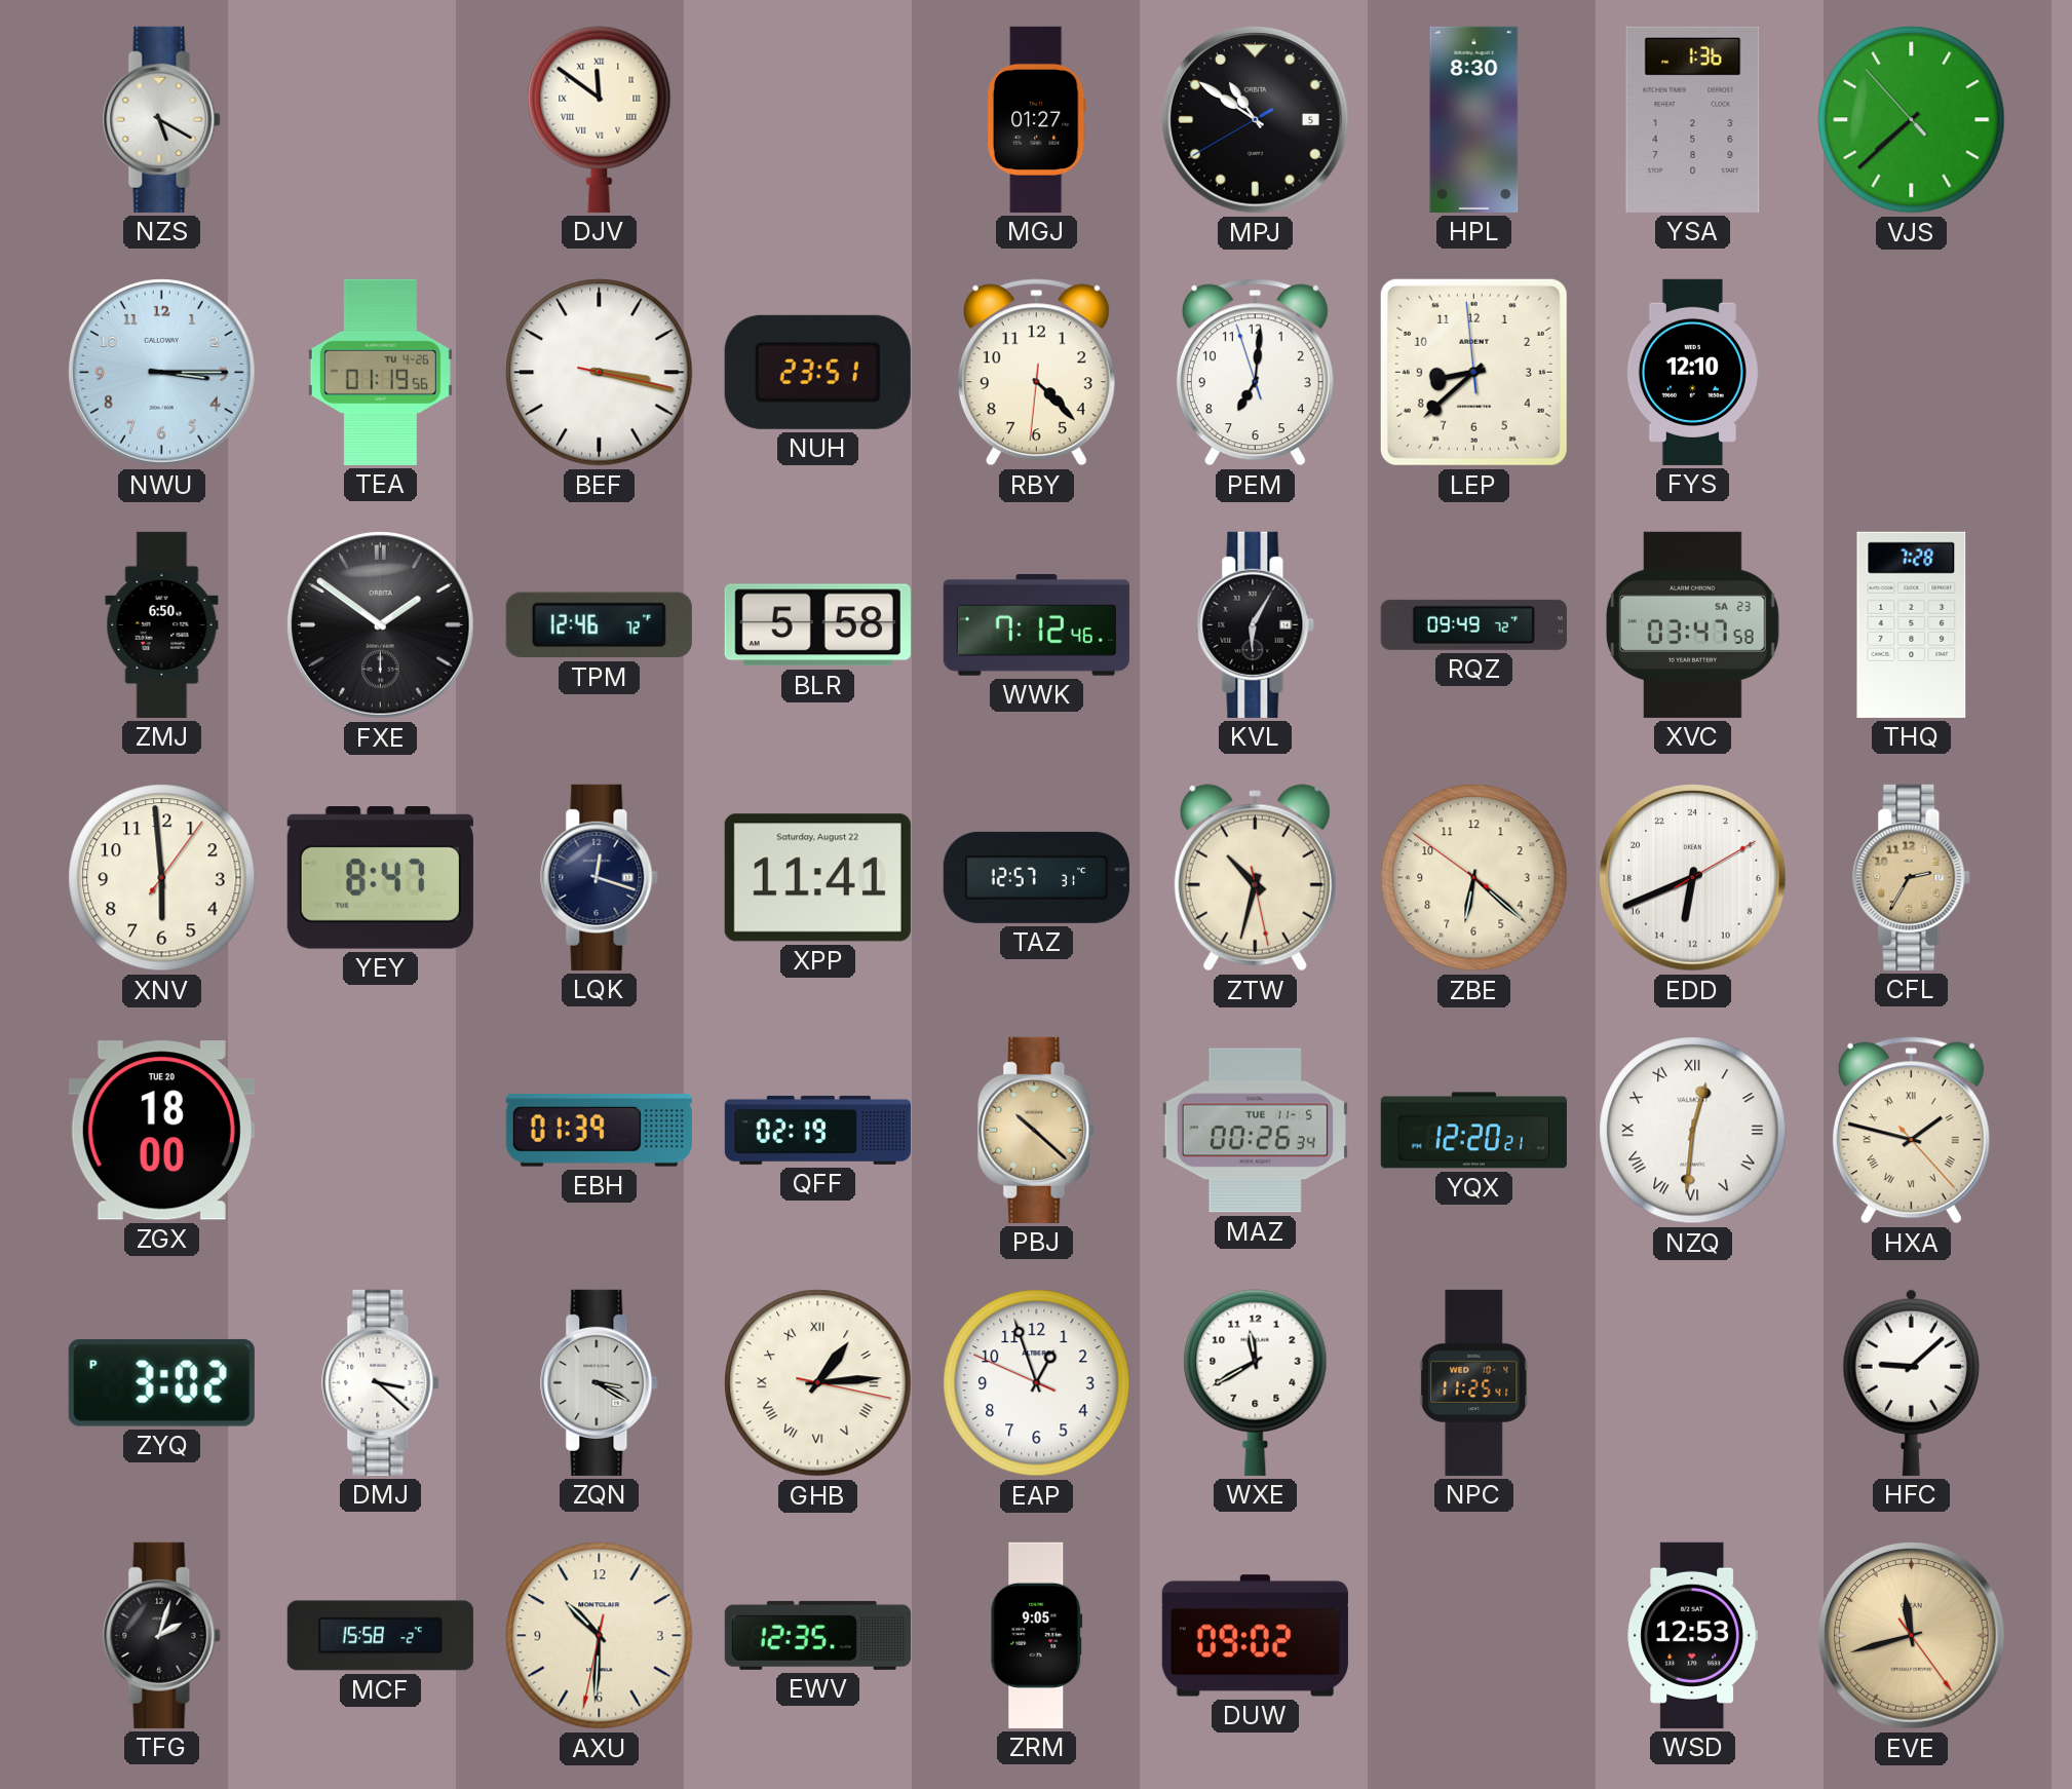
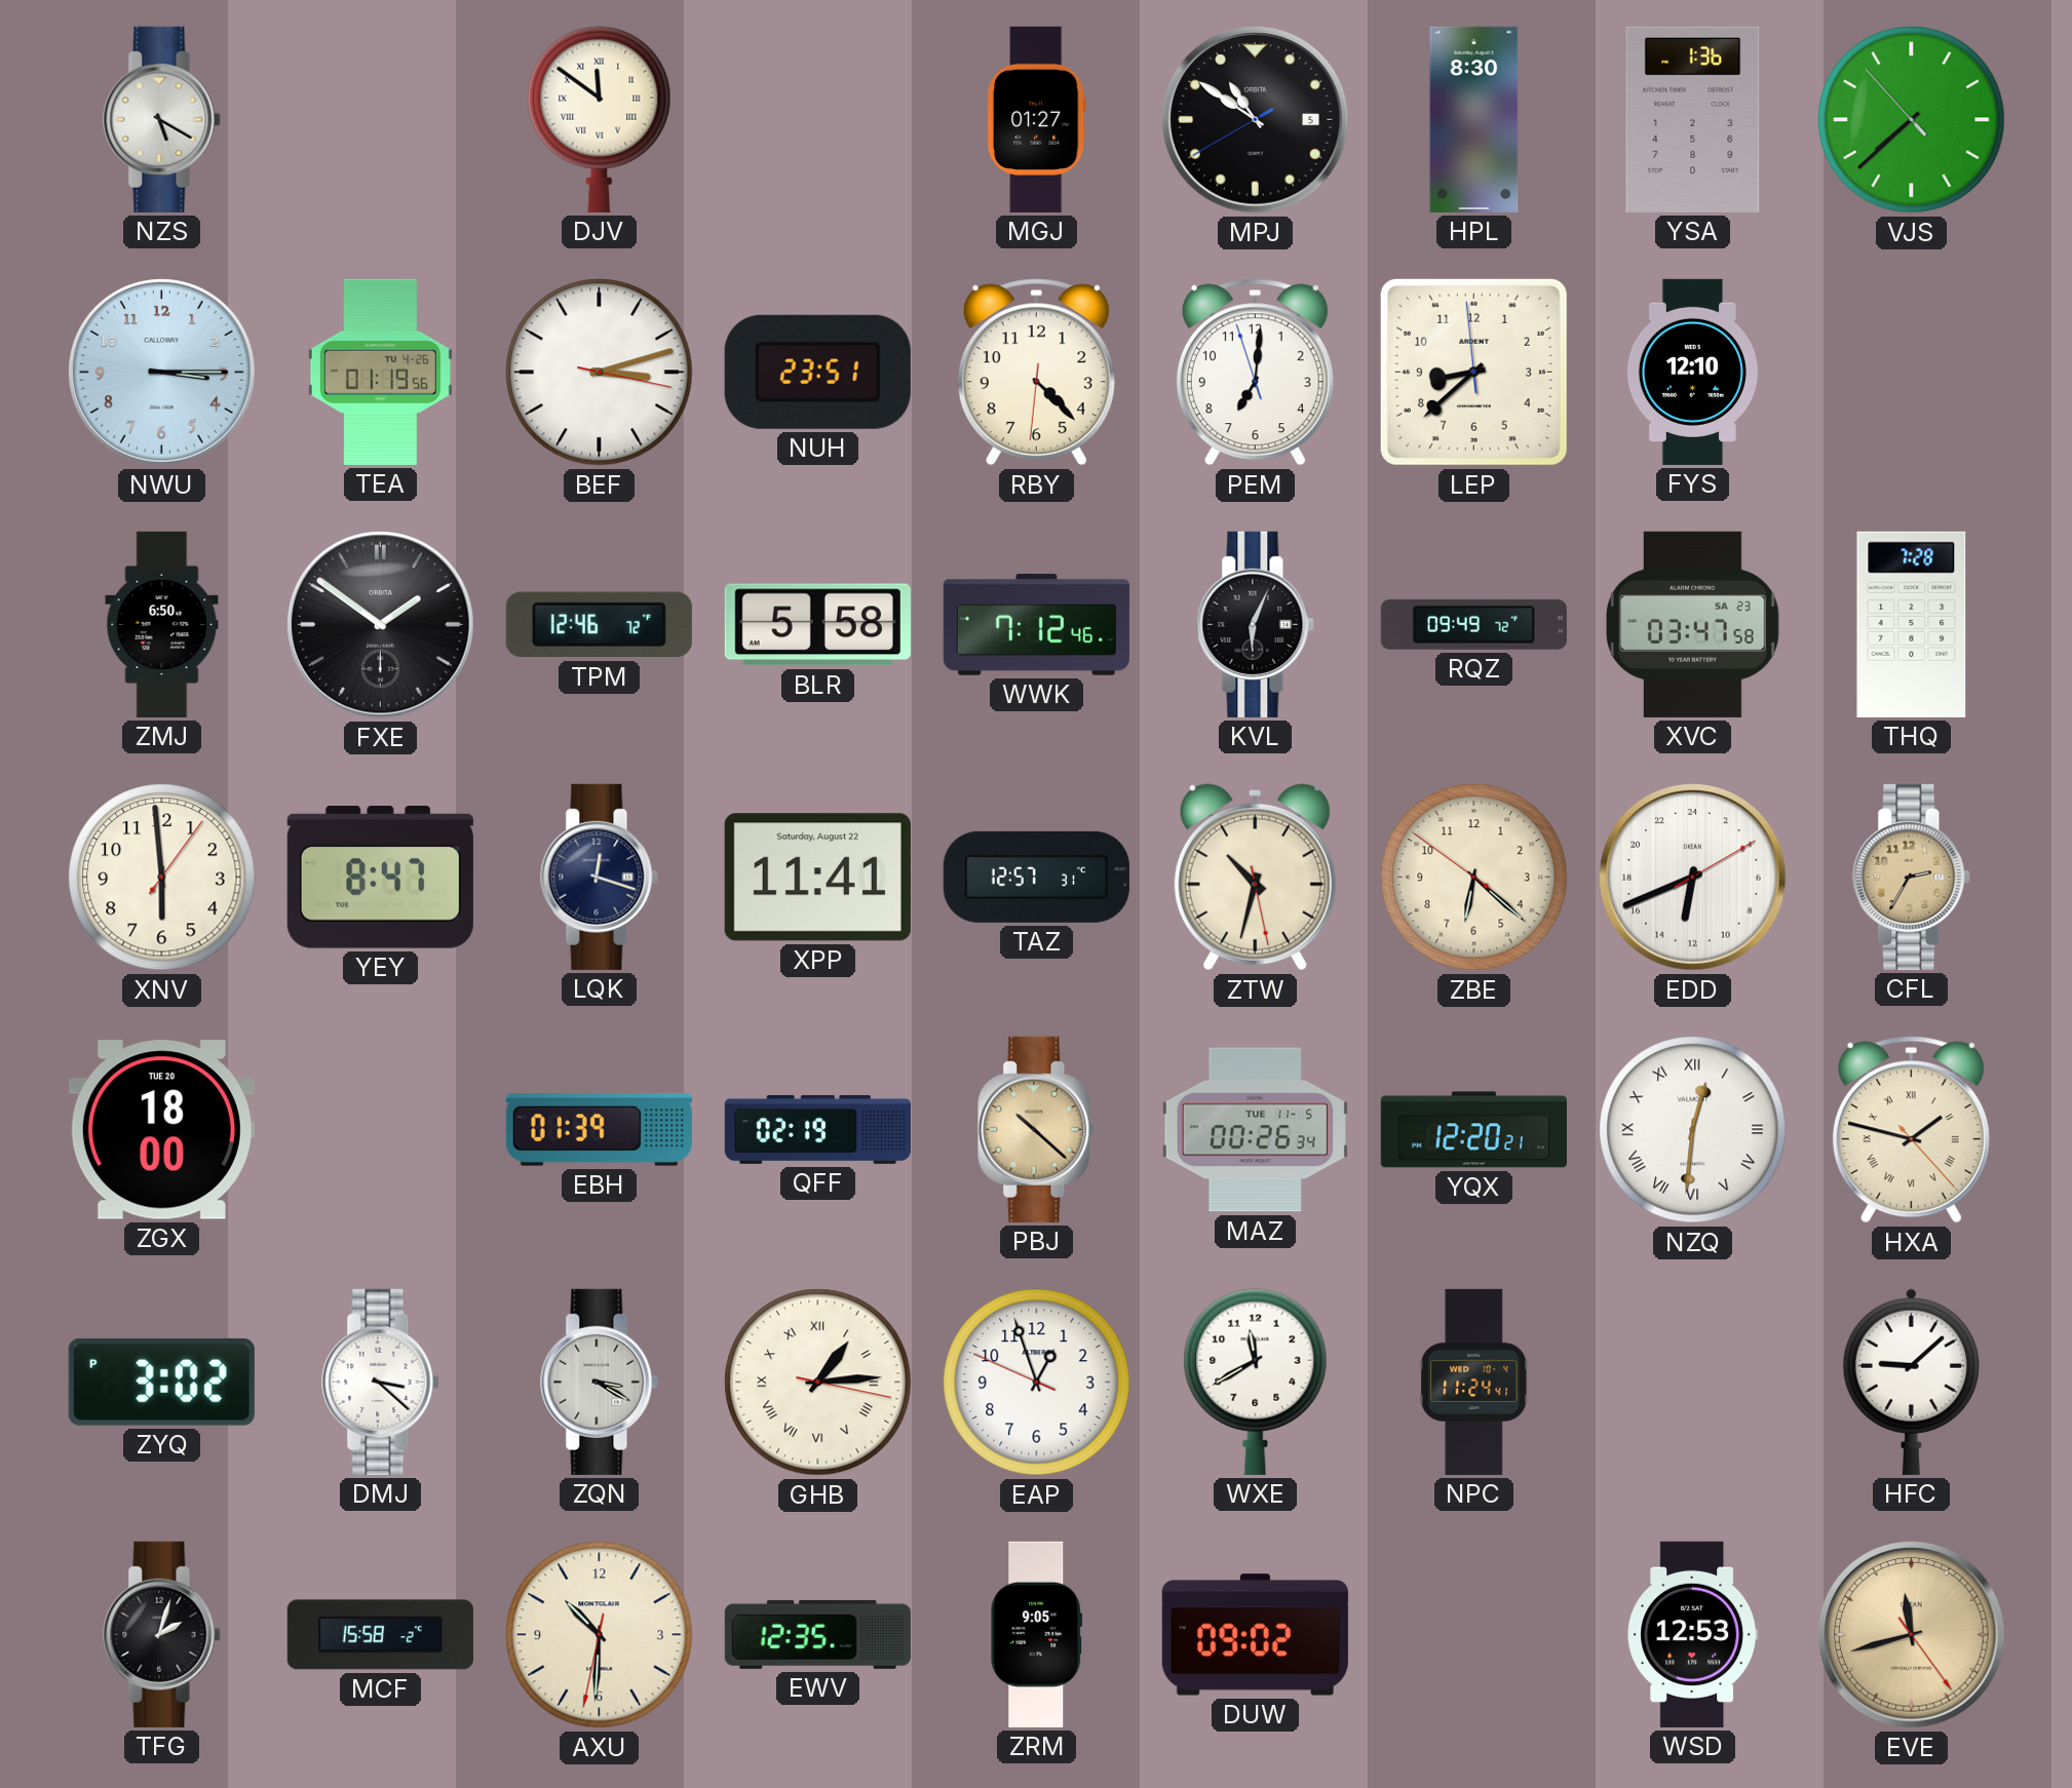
BEF: 3:17 -> 3:12 (600, 373)
KVL: 6:05 -> 6:04 (1256, 624)
NPC: 11:25 -> 11:24 (1474, 1382)
